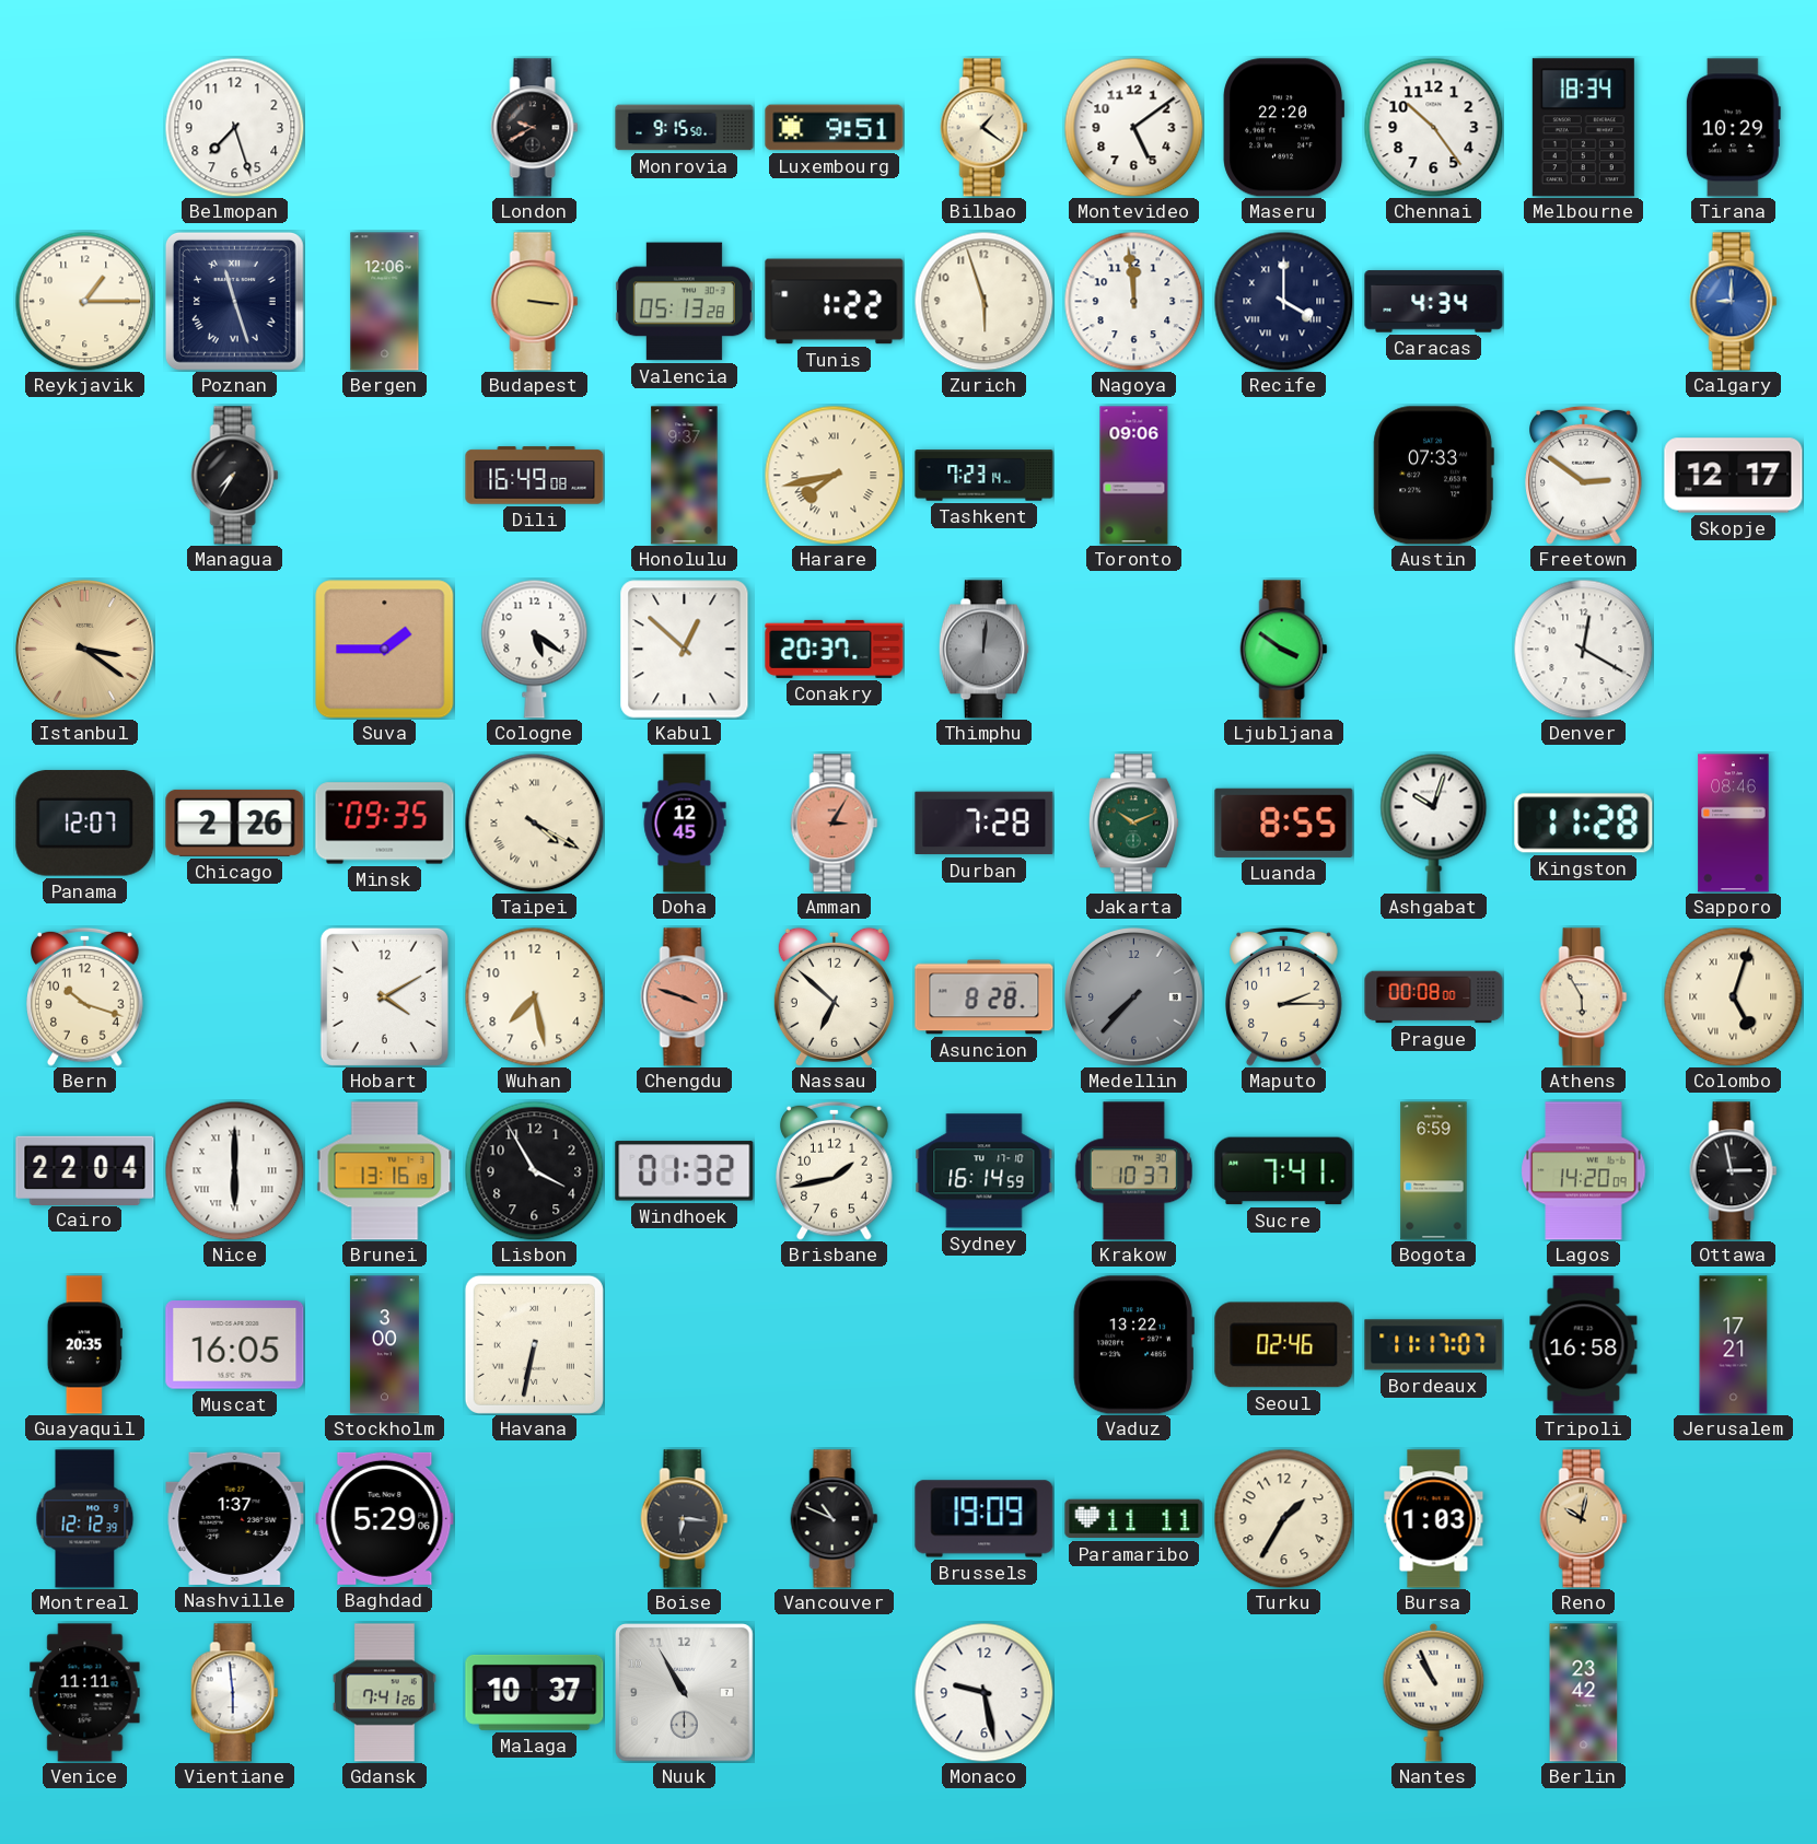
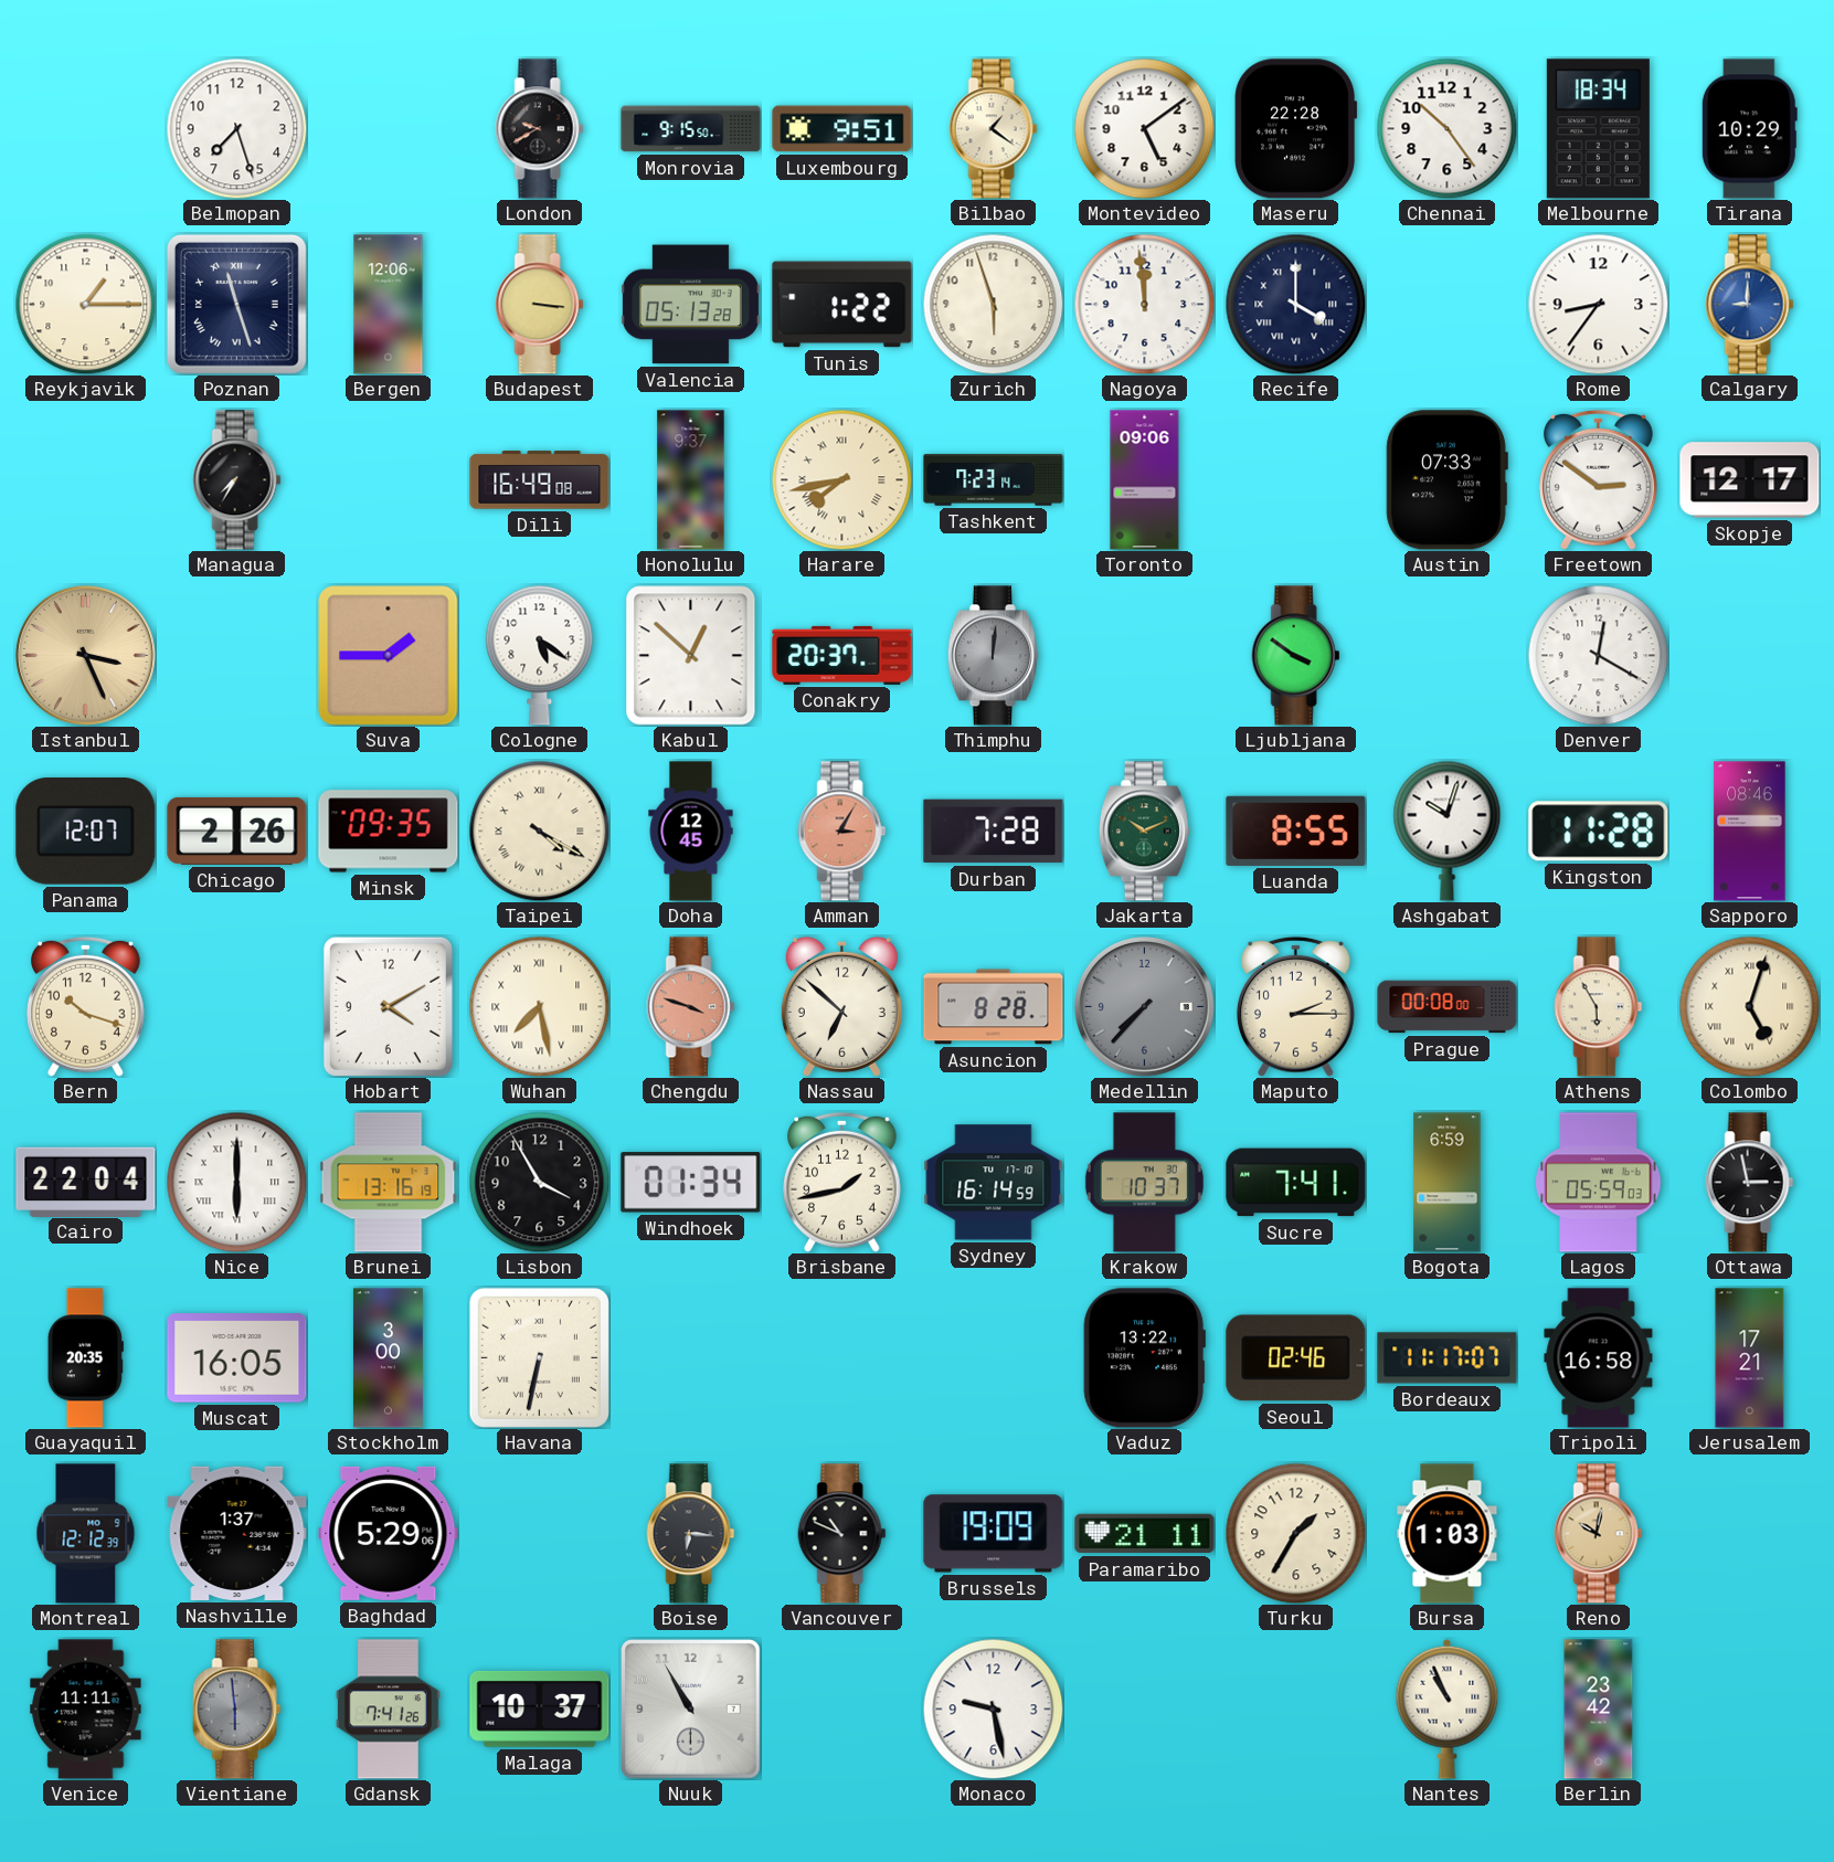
Maseru: 22:20 -> 22:28 (1296, 129)
Caracas: 4:34 -> none (1434, 302)
Rome: none -> 8:36 (1598, 304)
Istanbul: 3:21 -> 3:26 (86, 656)
Wuhan numerals: Arabic -> Roman (539, 1006)
Windhoek: 01:32 -> 01:34 (691, 1183)
Lagos: 14:20 -> 05:59 (1599, 1183)
Paramaribo: 11:11 -> 21:11 (1145, 1534)
Vientiane dial: white -> grey (237, 1710)
